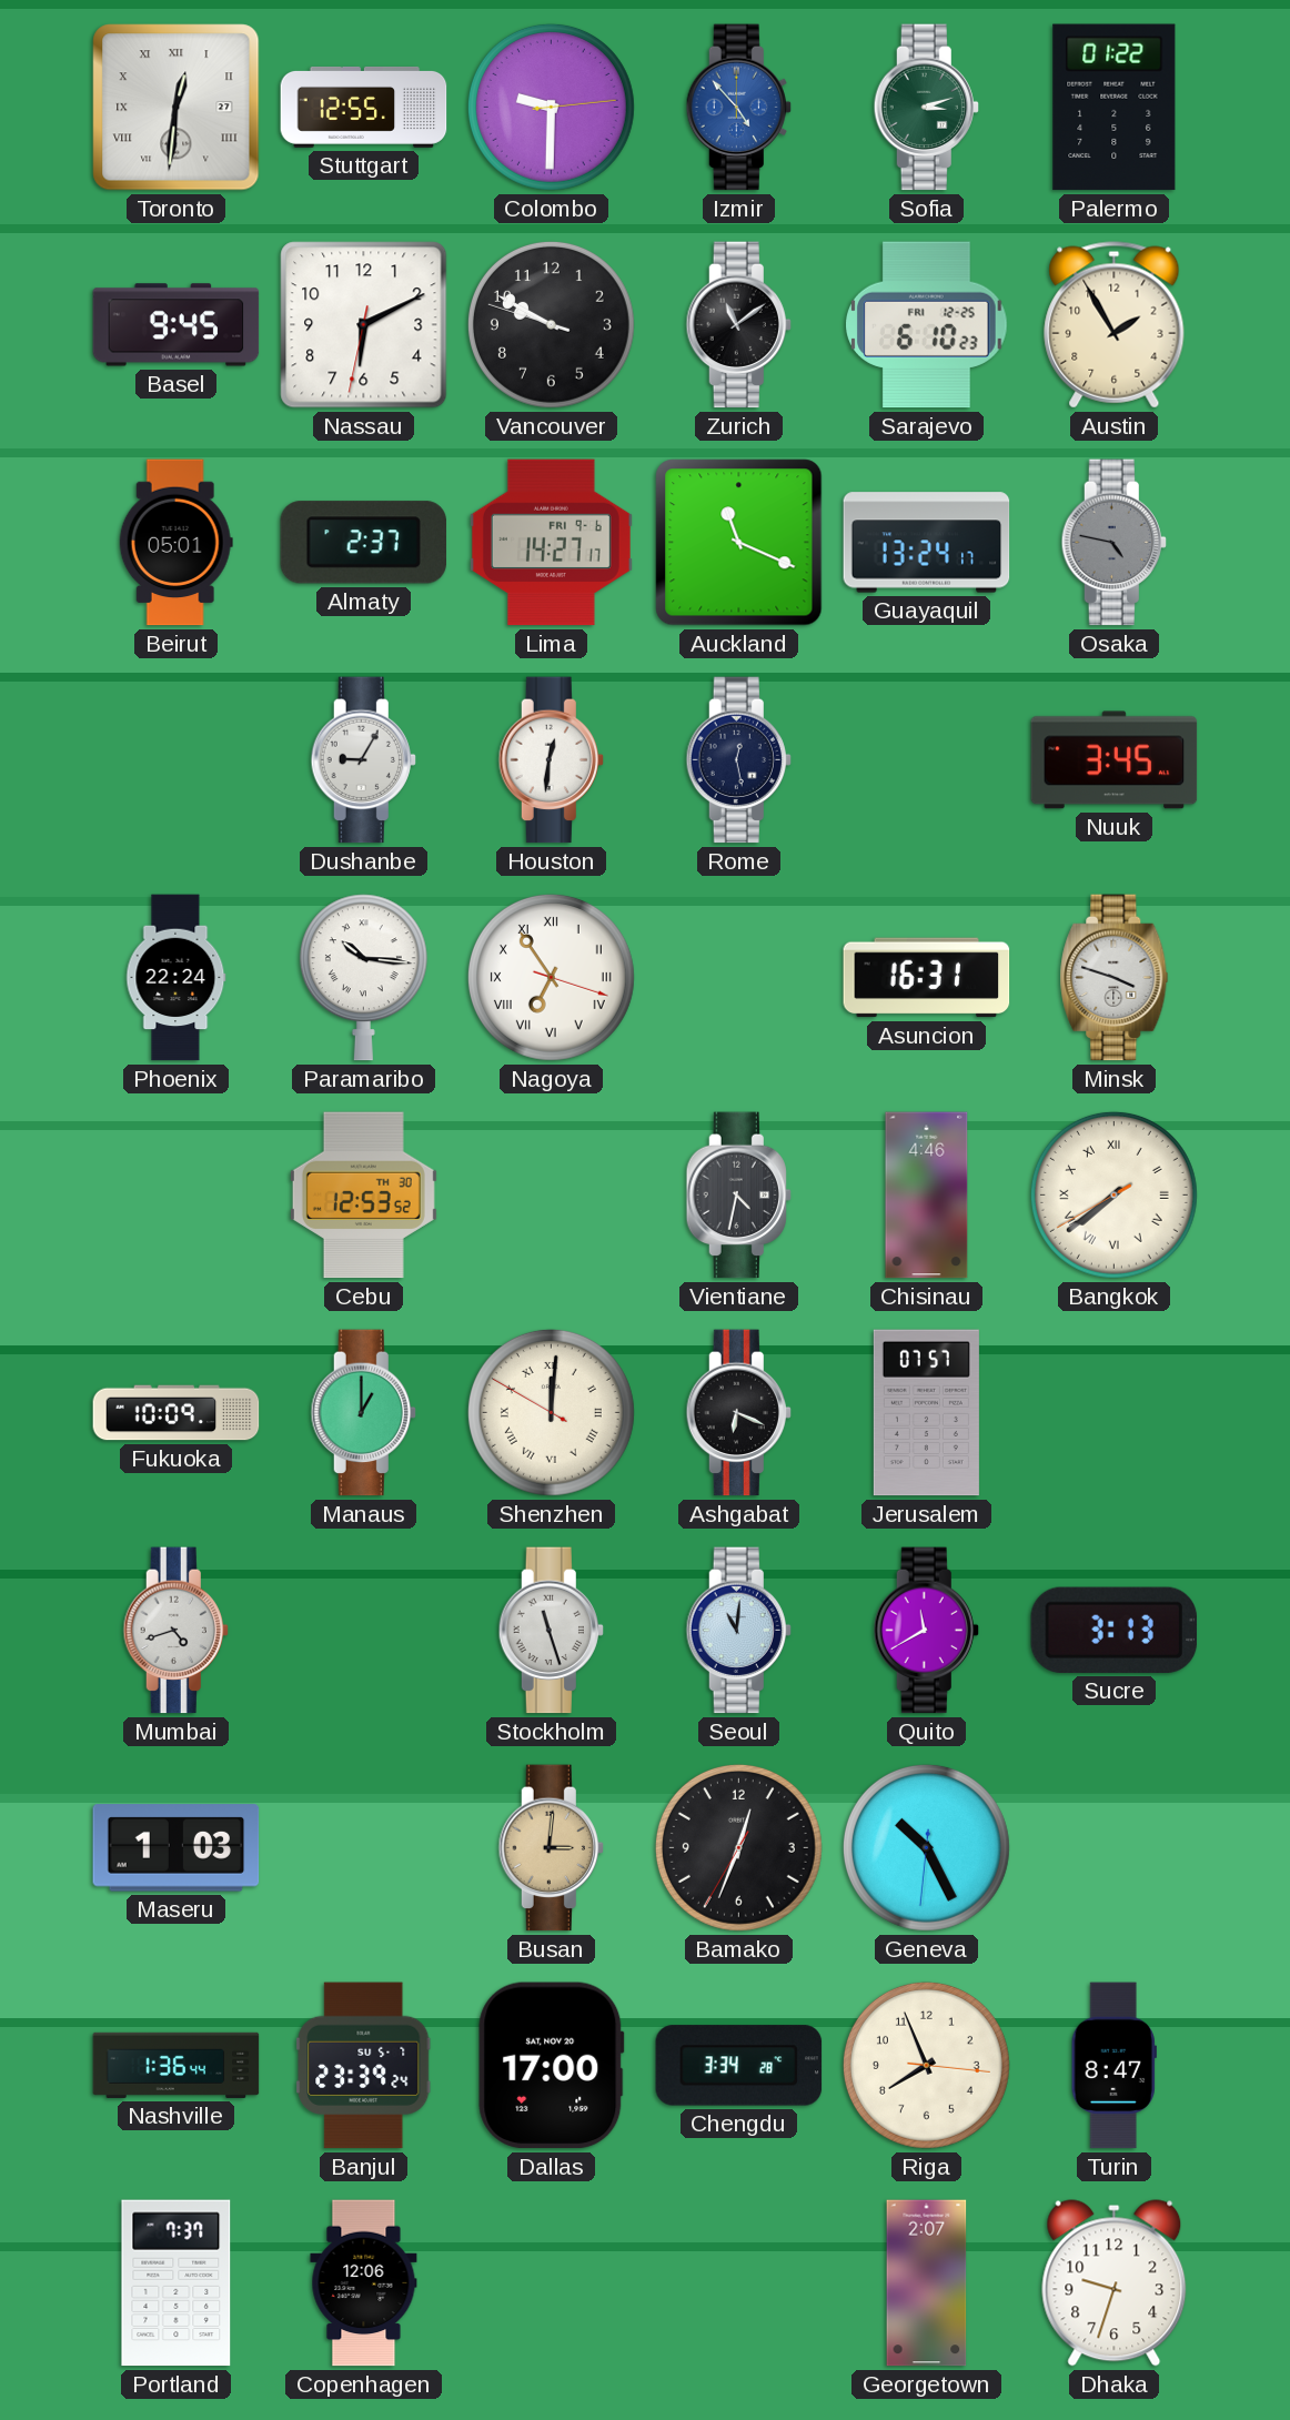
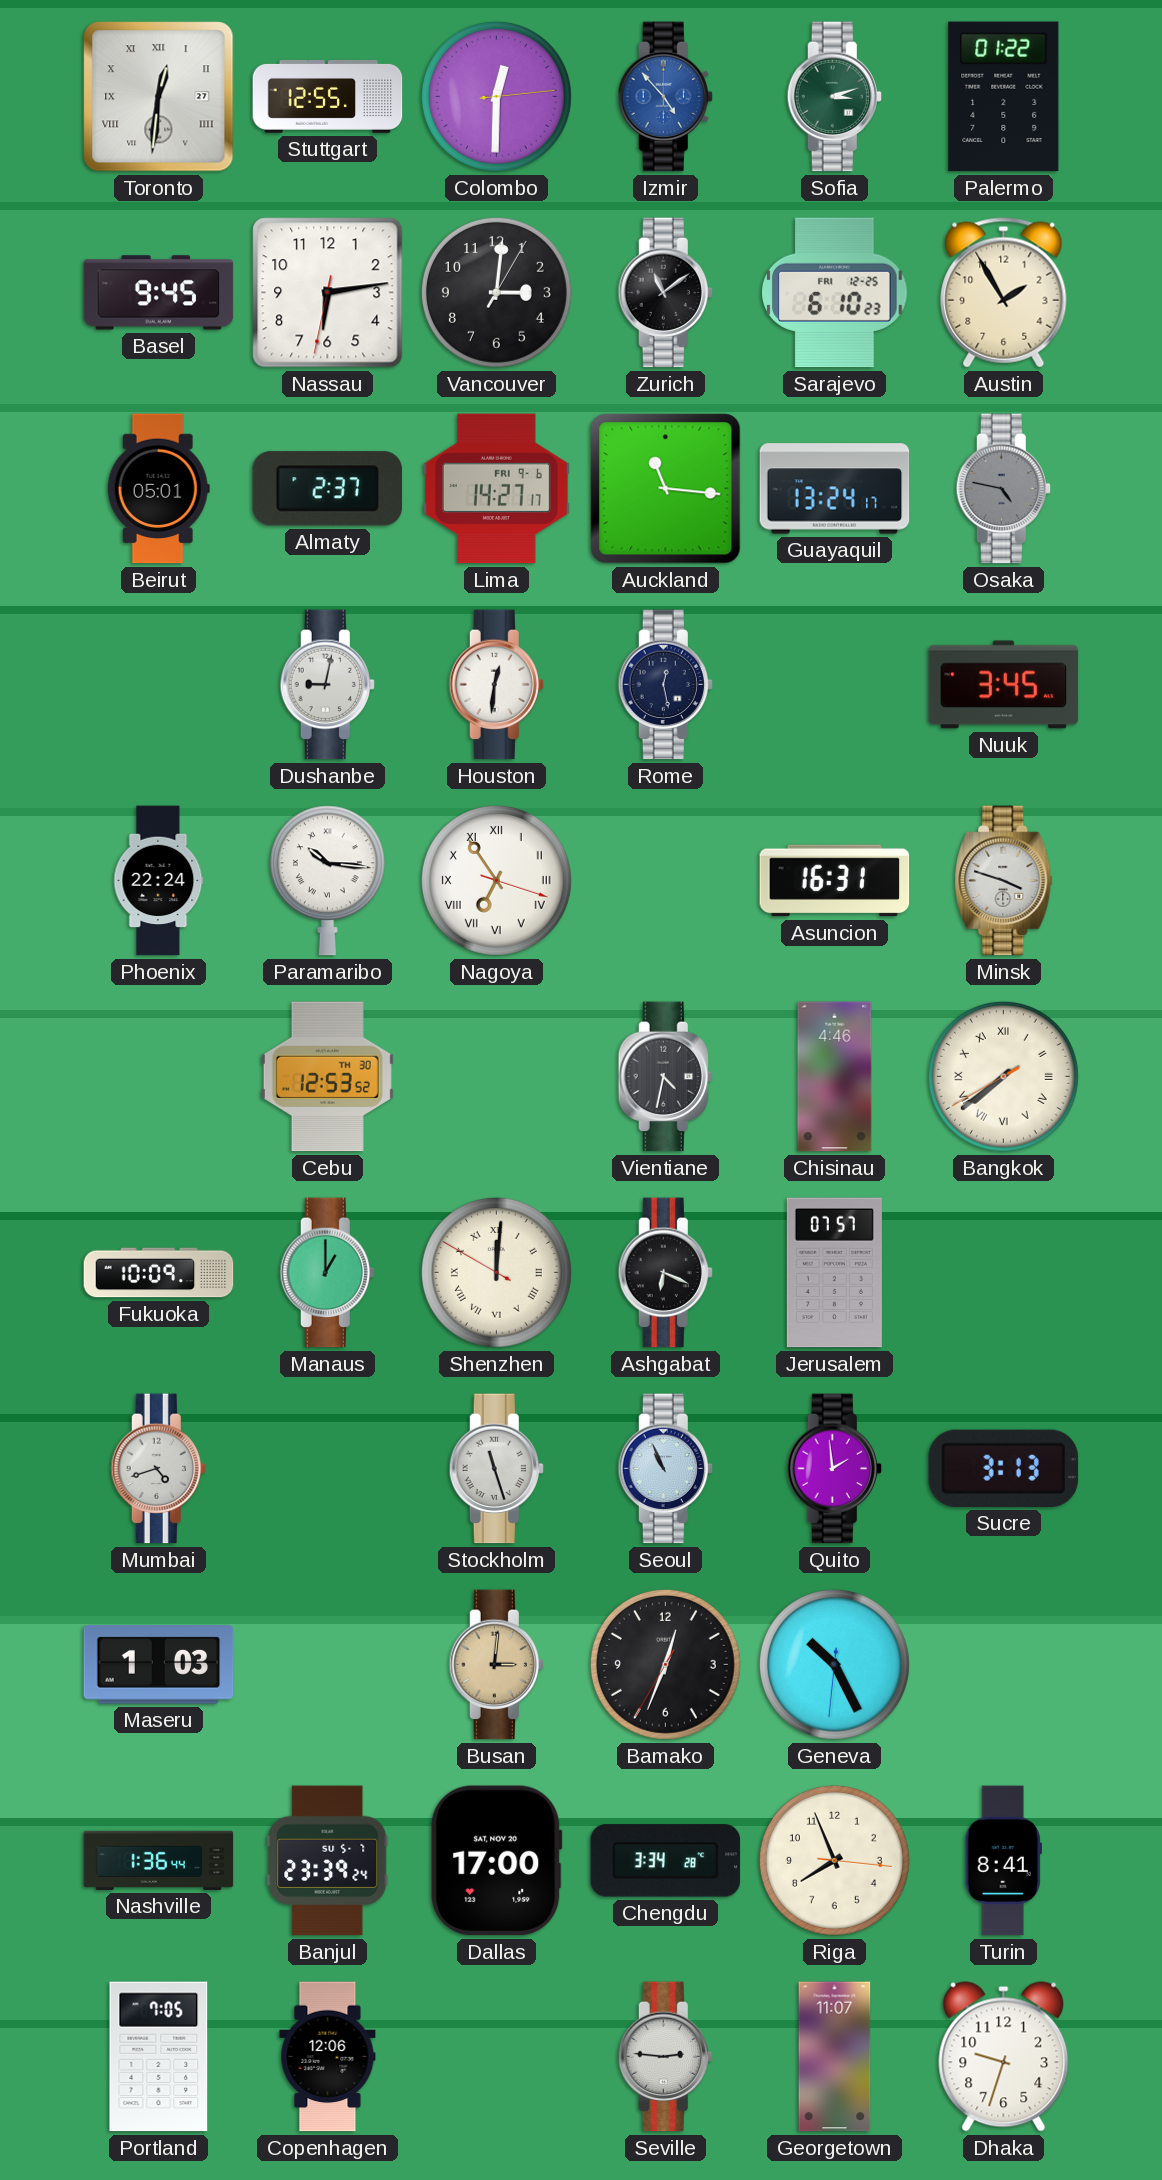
Colombo: 9:30 -> 12:30 (496, 96)
Nassau: 6:10 -> 6:13 (328, 293)
Vancouver: 9:49 -> 3:01 (496, 292)
Auckland: 11:19 -> 11:16 (666, 489)
Dushanbe: 9:05 -> 9:02 (327, 685)
Seoul: 11:01 -> 10:56 (665, 1469)
Quito: 11:40 -> 1:59 (834, 1469)
Turin: 8:47 -> 8:41 (1003, 1861)
Portland: 7:37 -> 7:05 (159, 2057)
Seville: none -> 2:46 (665, 2057)
Georgetown: 2:07 -> 11:07 (835, 2057)
